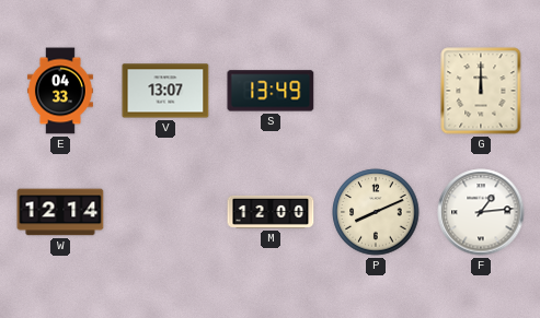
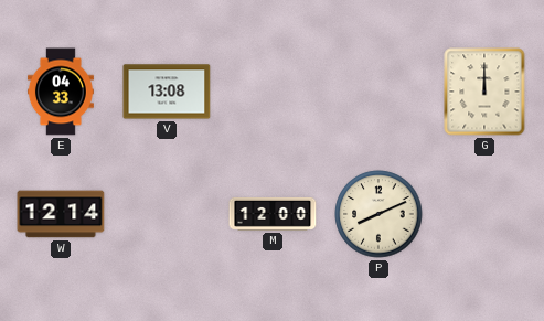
V: 13:07 -> 13:08 (167, 92)
S: 13:49 -> none (271, 91)
F: 1:14 -> none (481, 212)
